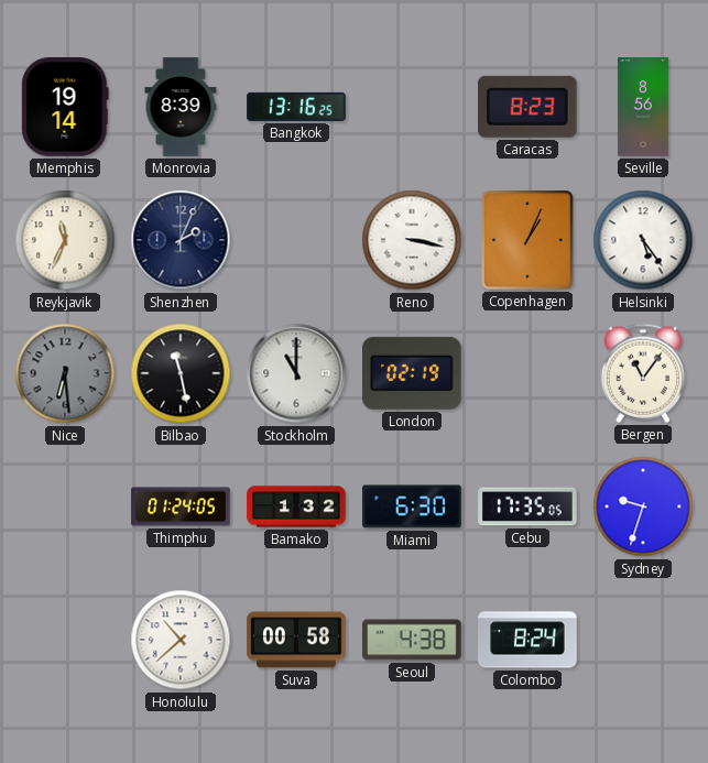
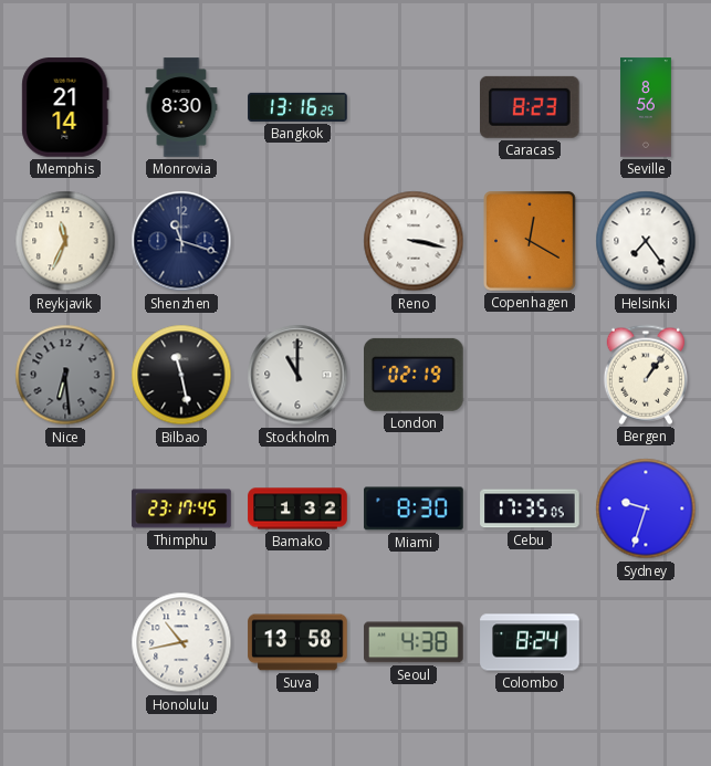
Memphis: 19:14 -> 21:14 (65, 107)
Monrovia: 8:39 -> 8:30 (181, 107)
Shenzhen: 2:04 -> 11:18 (181, 241)
Copenhagen: 1:04 -> 12:20 (531, 241)
Helsinki: 5:24 -> 7:24 (646, 241)
Bergen: 11:06 -> 1:06 (646, 375)
Thimphu: 01:24 -> 23:17 (181, 508)
Miami: 6:30 -> 8:30 (414, 508)
Honolulu: 10:38 -> 10:43 (181, 642)
Suva: 00:58 -> 13:58 (297, 642)
